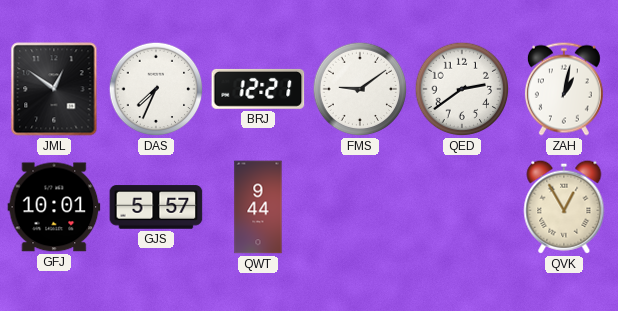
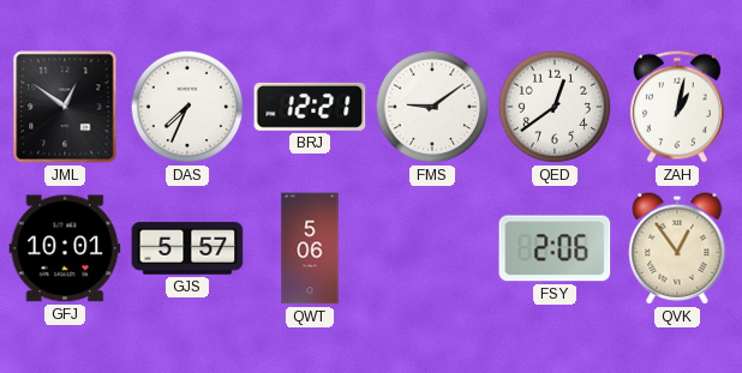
QED: 2:39 -> 12:39 (555, 107)
QWT: 9:44 -> 5:06 (310, 248)
FSY: none -> 2:06 (555, 248)
QVK: 12:55 -> 12:54 (677, 248)
